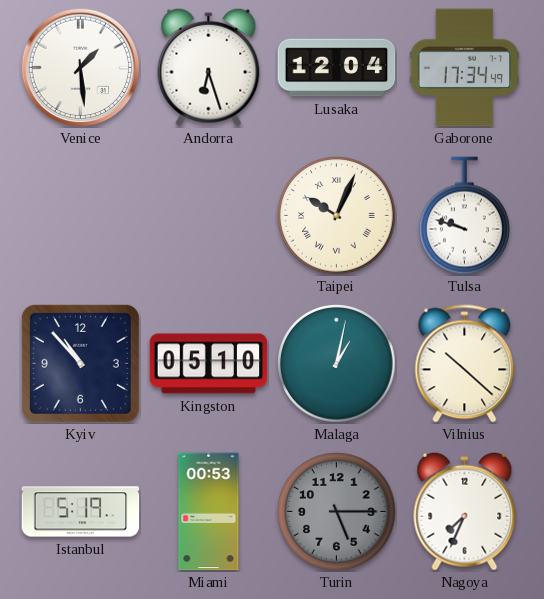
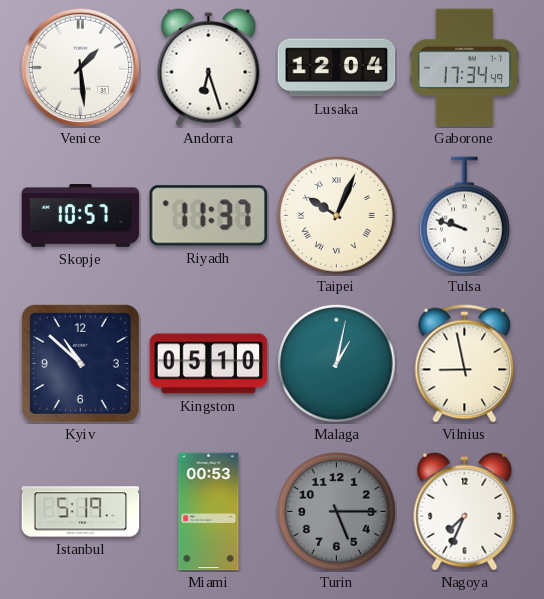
Skopje: none -> 10:57 (81, 216)
Riyadh: none -> 11:37 (208, 216)
Kyiv: 10:53 -> 10:52 (80, 363)
Vilnius: 10:22 -> 8:58 (465, 364)
